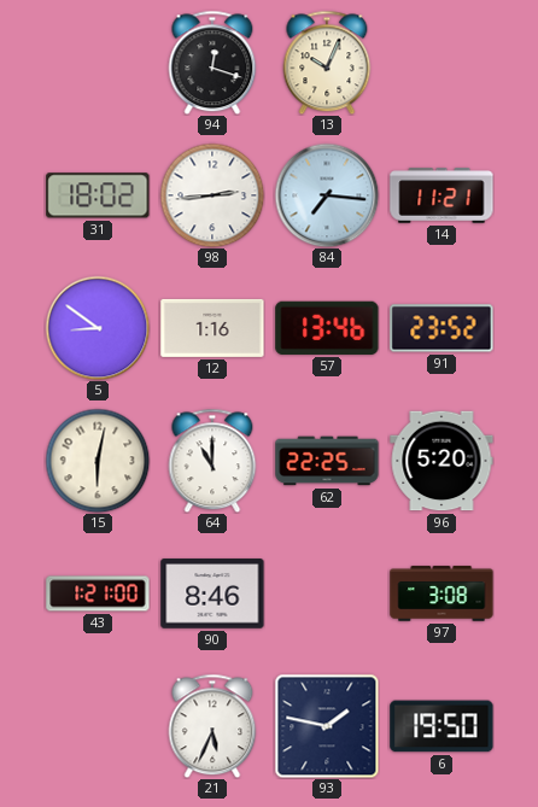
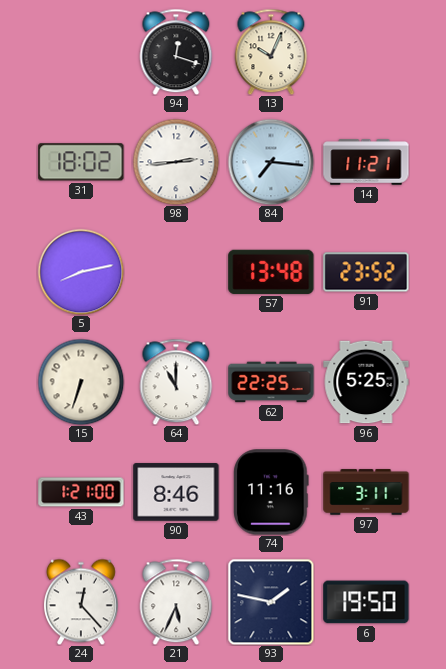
5: 8:51 -> 8:13 (81, 272)
12: 1:16 -> none (212, 328)
57: 13:46 -> 13:48 (271, 272)
15: 6:02 -> 6:33 (81, 382)
96: 5:20 -> 5:25 (366, 382)
74: none -> 11:16 (271, 492)
97: 3:08 -> 3:11 (366, 492)
24: none -> 12:23 (81, 602)
